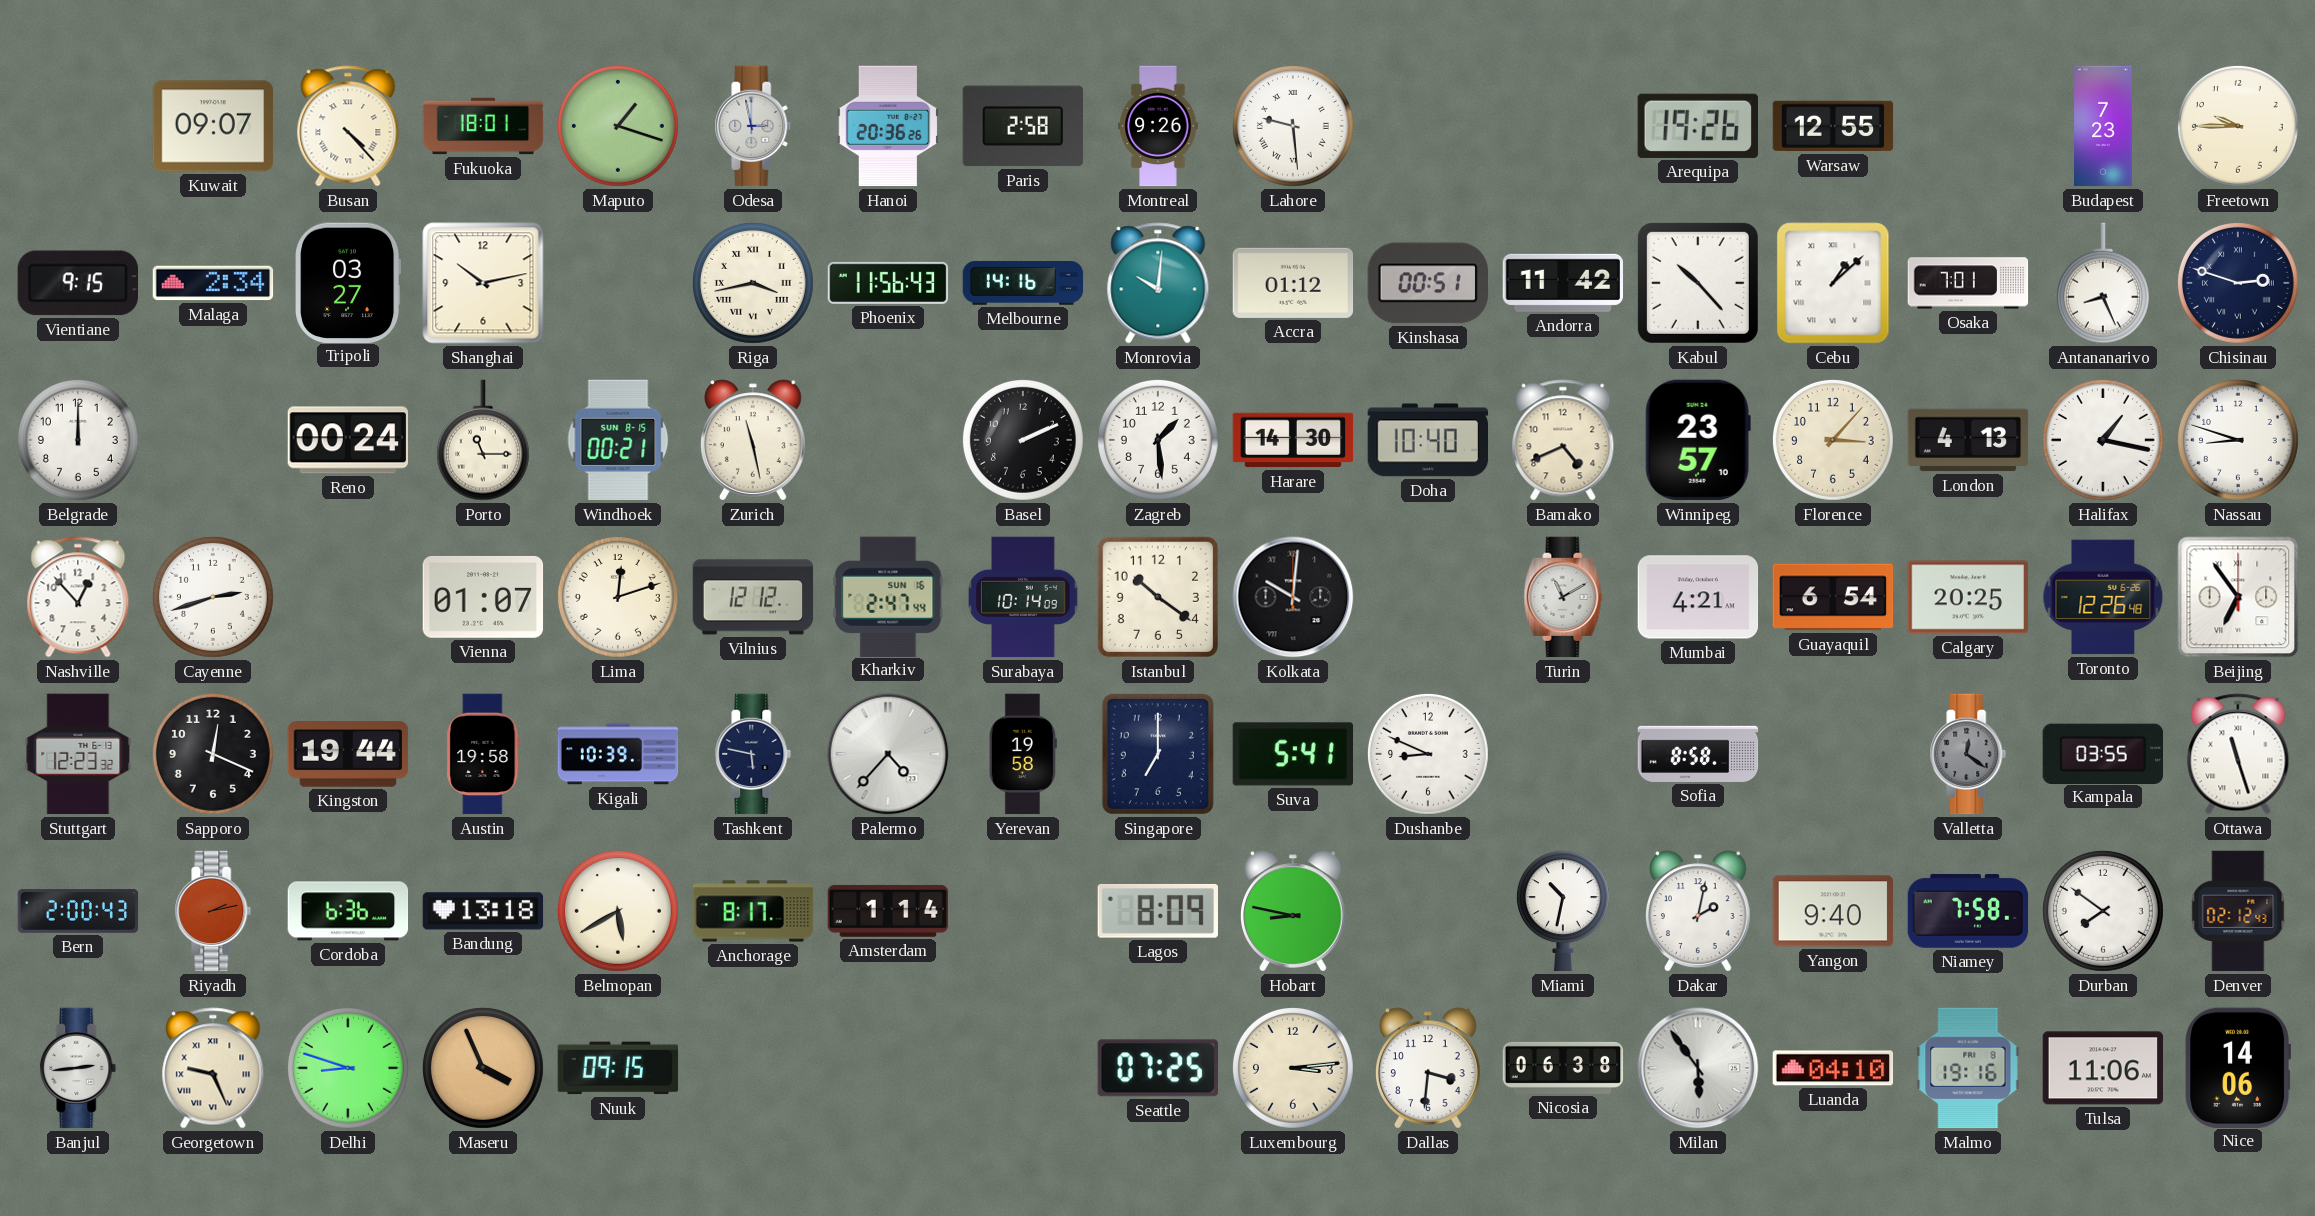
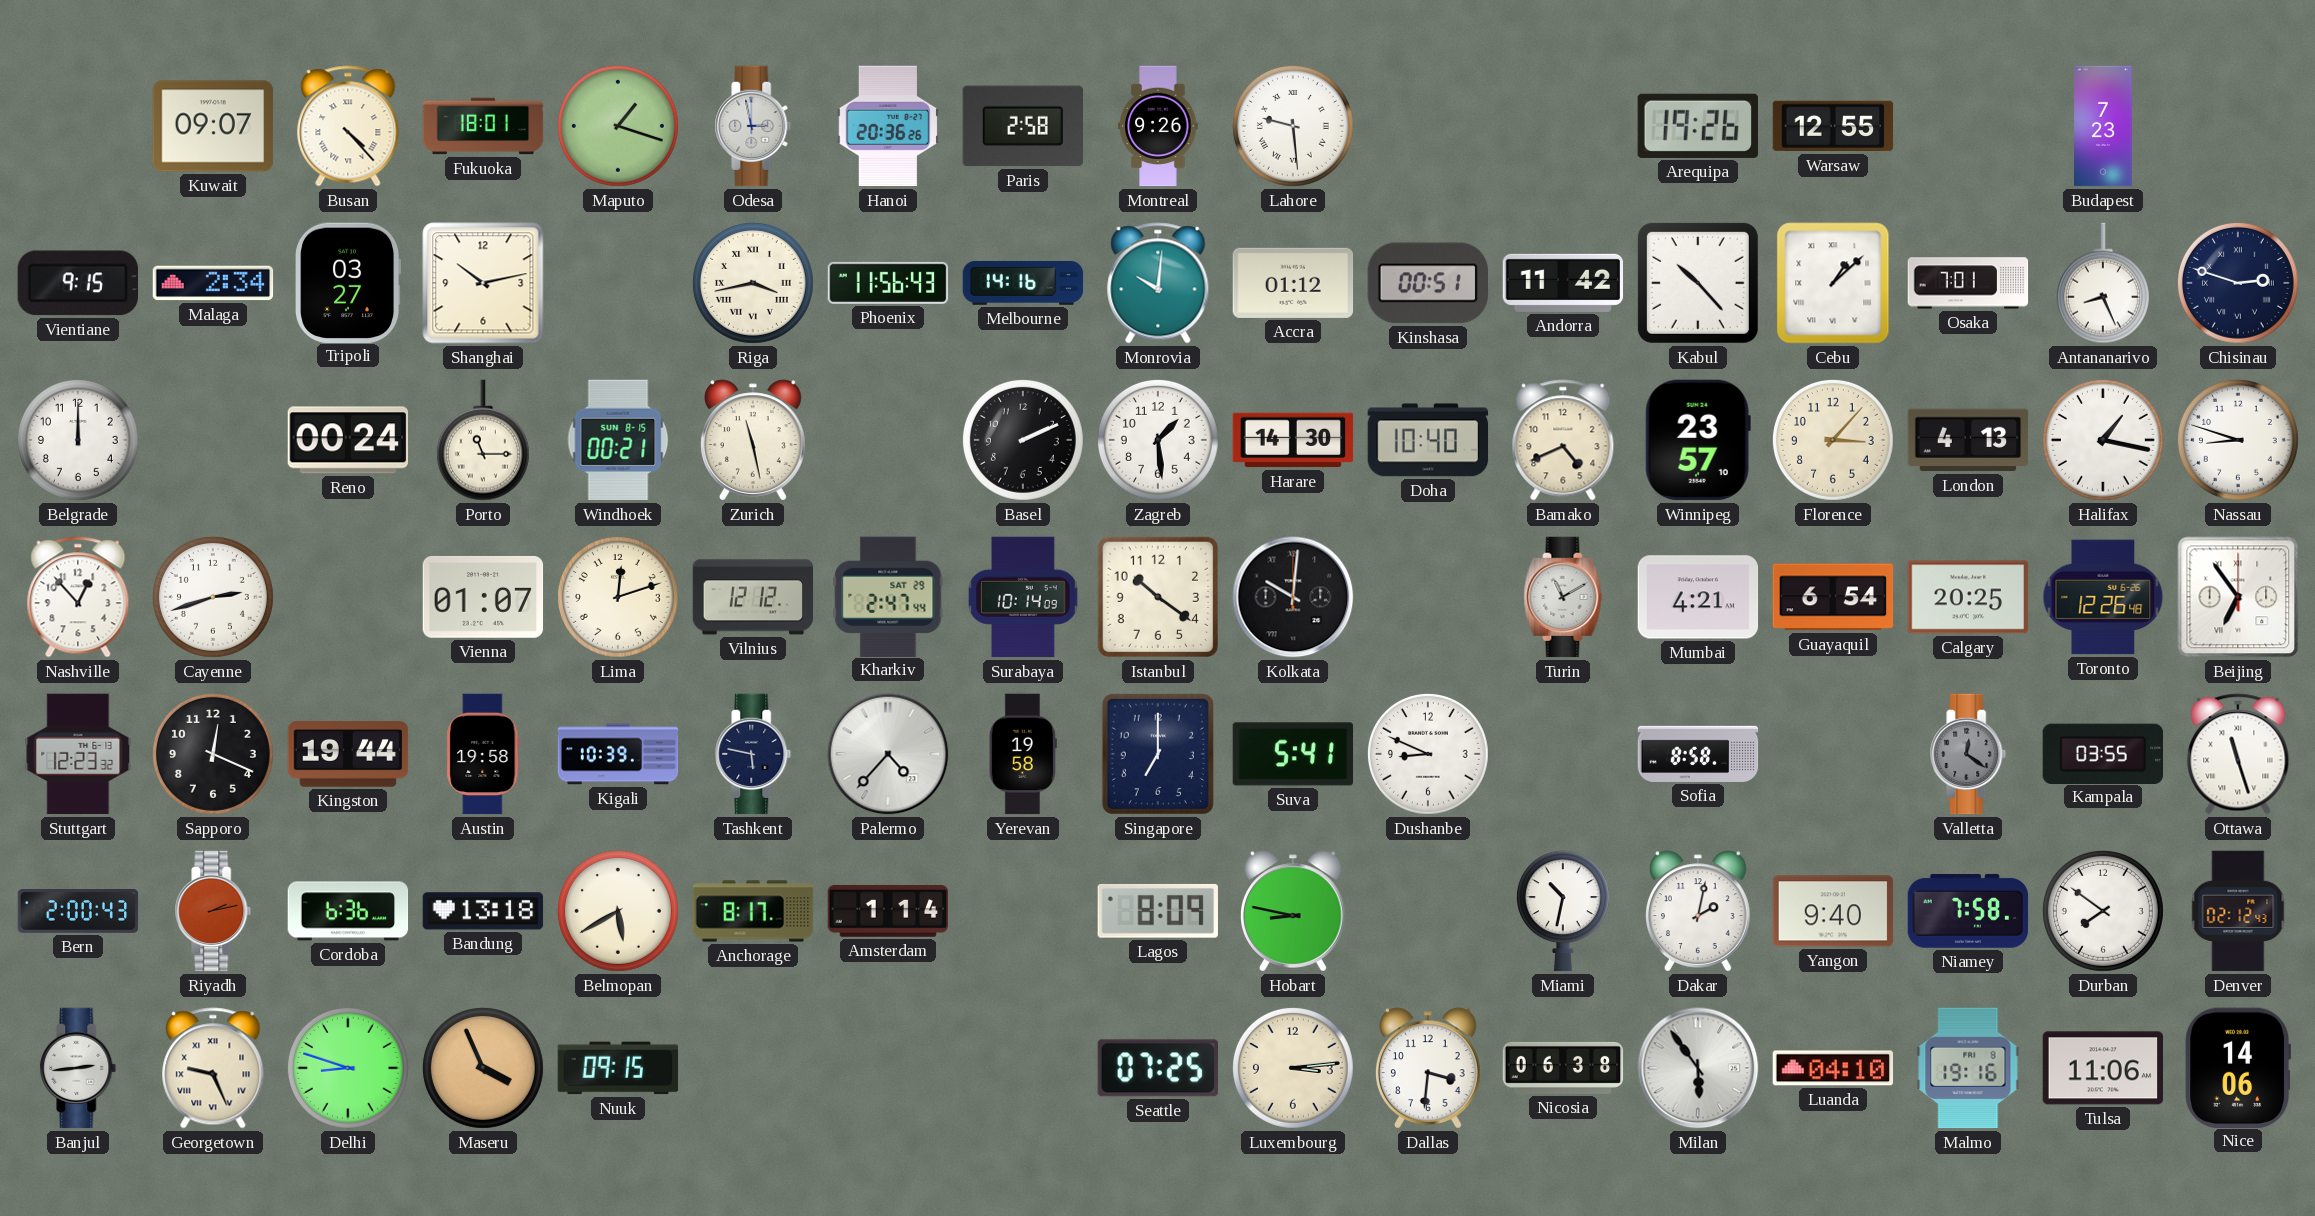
Freetown: 9:45 -> none (2238, 126)
Kharkiv date: SUN 16 -> SAT 29 (888, 596)
